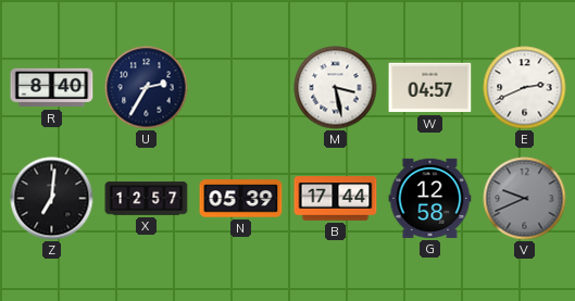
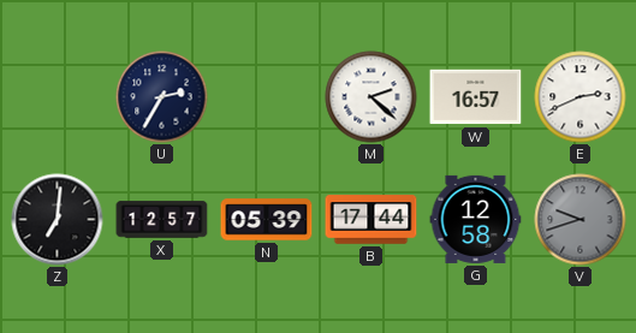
R: 8:40 -> none (52, 88)
M: 3:28 -> 2:22 (372, 97)
W: 04:57 -> 16:57 (476, 97)
V: 9:41 -> 9:42 (581, 220)
